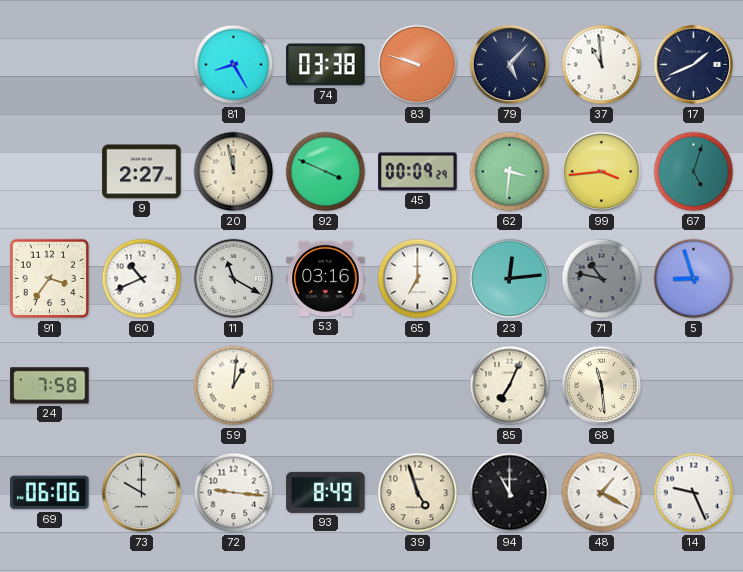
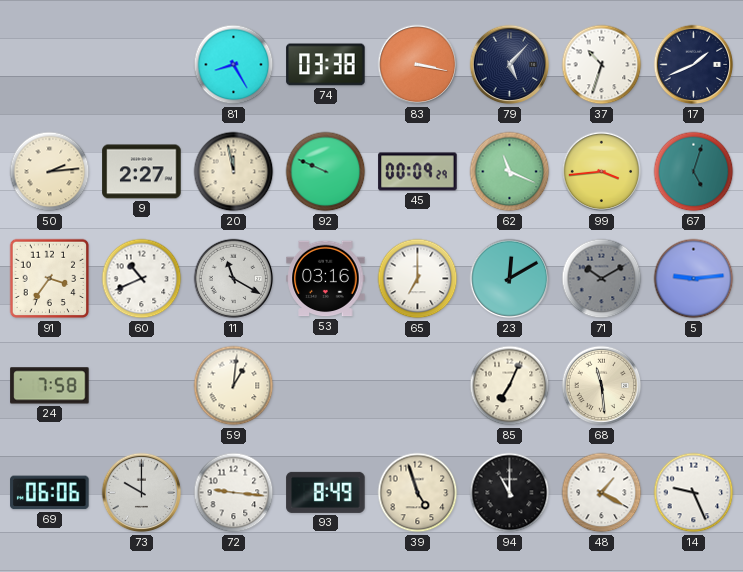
83: 9:48 -> 3:17 (418, 65)
37: 10:59 -> 10:33 (602, 65)
50: none -> 2:14 (50, 172)
92: 3:49 -> 9:49 (326, 172)
62: 3:31 -> 11:19 (510, 172)
23: 12:14 -> 12:10 (510, 279)
71: 10:47 -> 10:10 (602, 279)
5: 8:57 -> 9:14 (694, 279)
